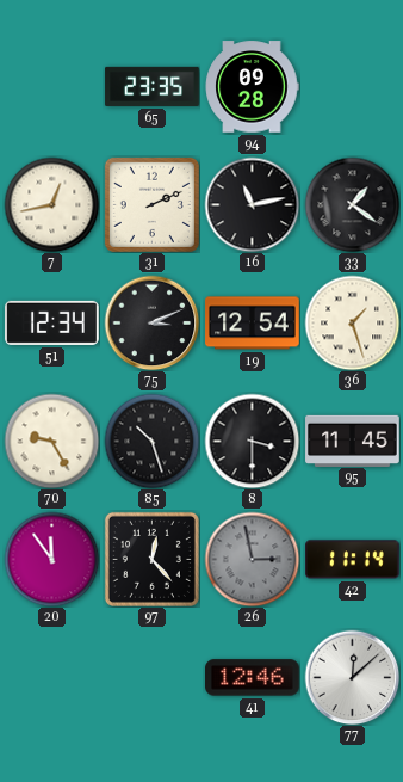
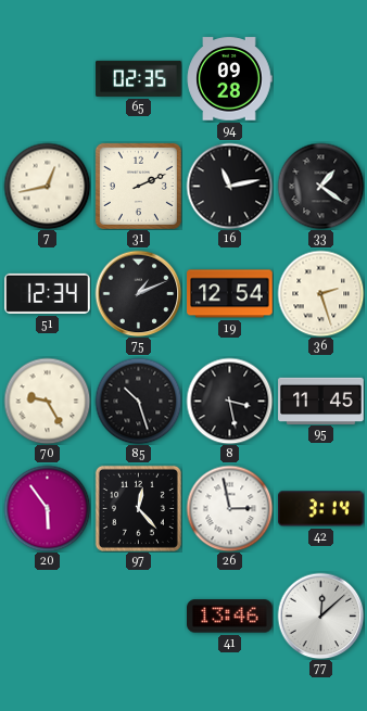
65: 23:35 -> 02:35 (139, 78)
75: 3:11 -> 1:11 (138, 293)
36: 1:27 -> 2:27 (320, 293)
8: 3:30 -> 3:28 (229, 401)
20: 11:54 -> 5:54 (47, 508)
26 dial: grey -> white (229, 508)
42: 11:14 -> 3:14 (321, 509)
41: 12:46 -> 13:46 (230, 617)
